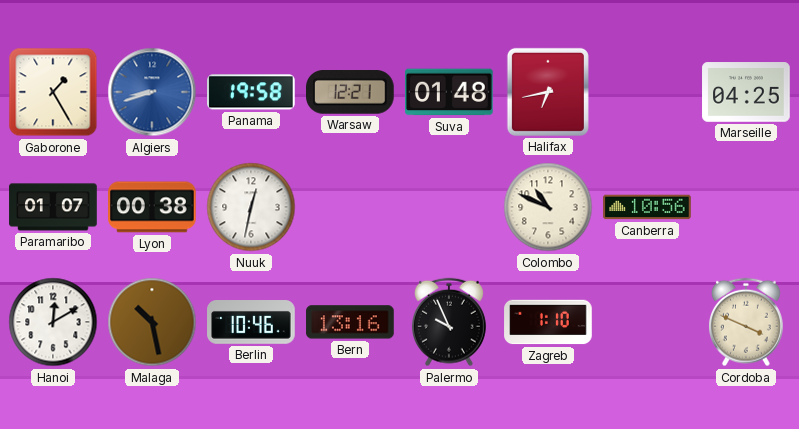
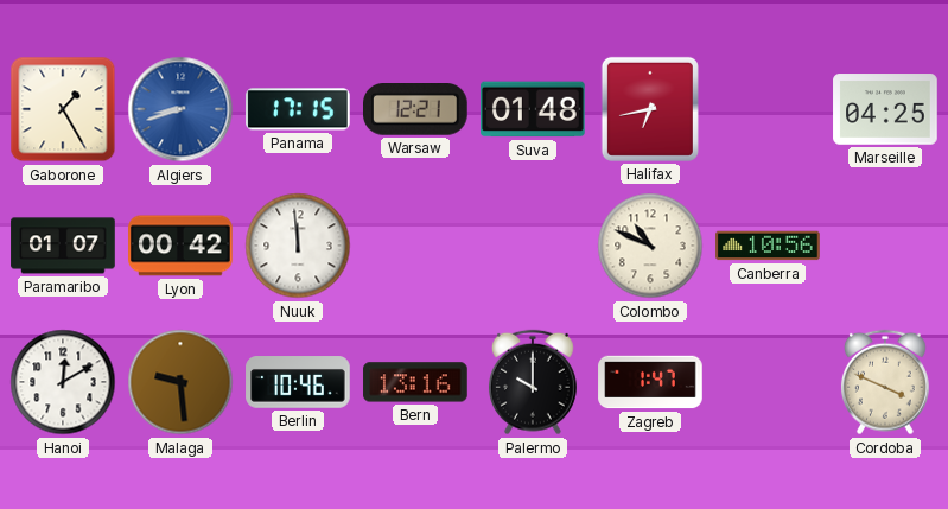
Panama: 19:58 -> 17:15 (299, 109)
Lyon: 00:38 -> 00:42 (180, 246)
Nuuk: 12:32 -> 11:59 (298, 246)
Malaga: 10:28 -> 9:29 (180, 382)
Palermo: 9:56 -> 10:00 (533, 382)
Zagreb: 1:10 -> 1:47 (650, 382)
